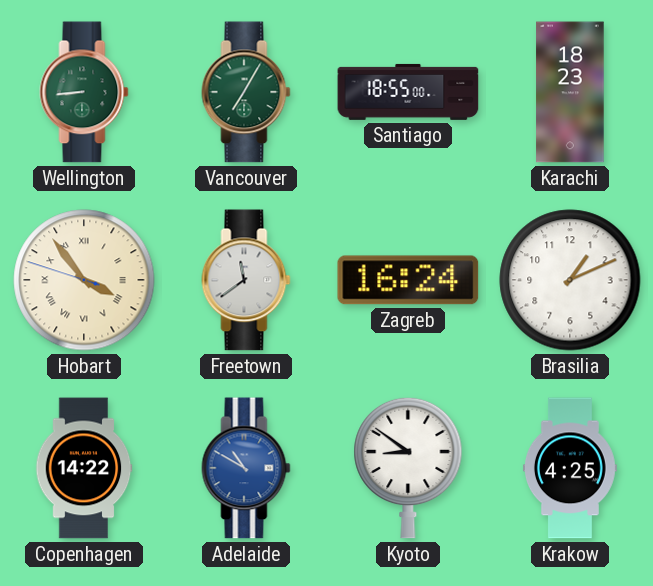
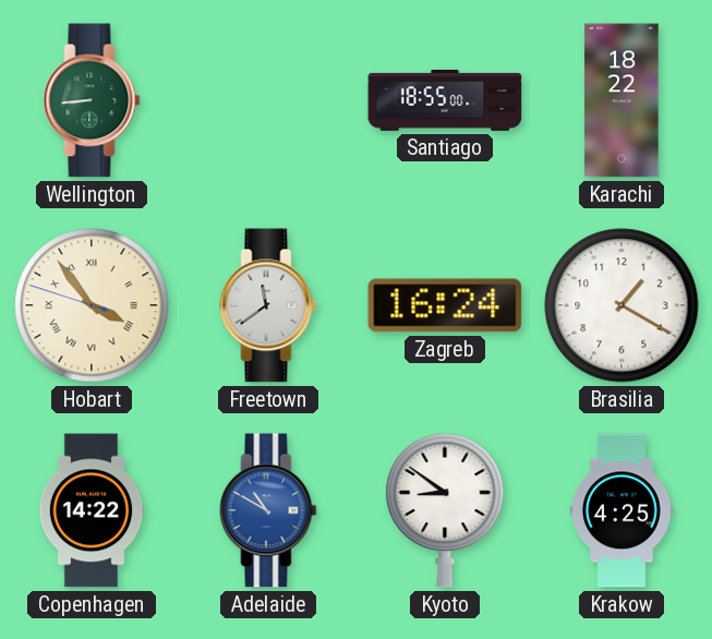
Vancouver: 7:05 -> none (246, 92)
Karachi: 18:23 -> 18:22 (622, 100)
Brasilia: 1:11 -> 1:20 (622, 305)
